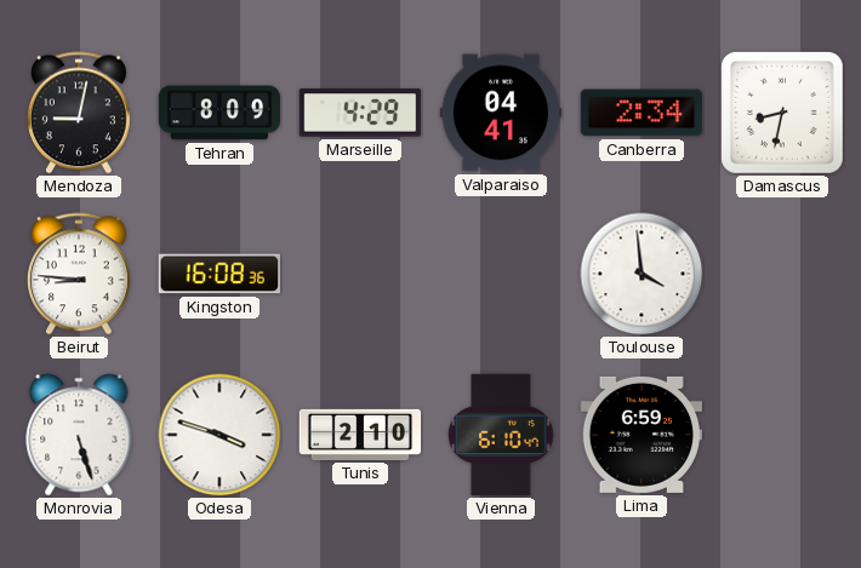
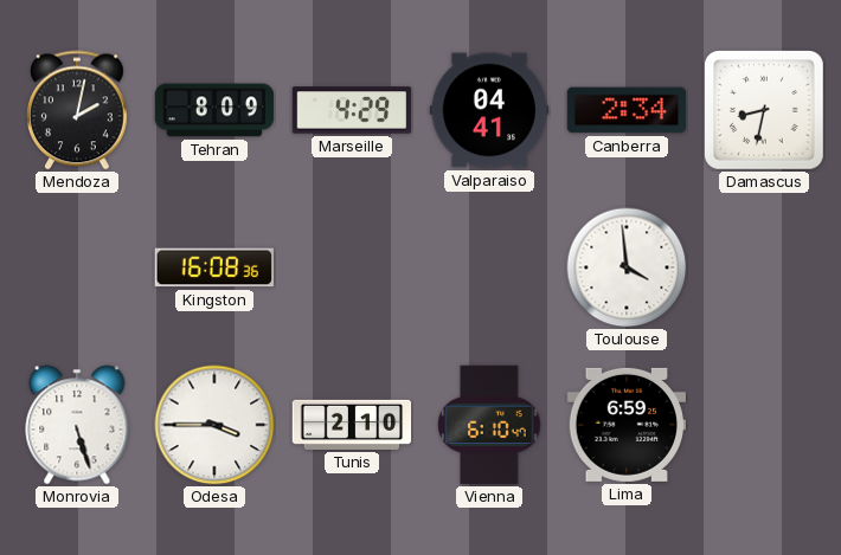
Mendoza: 9:02 -> 2:02 (77, 110)
Beirut: 8:46 -> none (79, 274)
Odesa: 3:48 -> 3:45 (214, 425)
